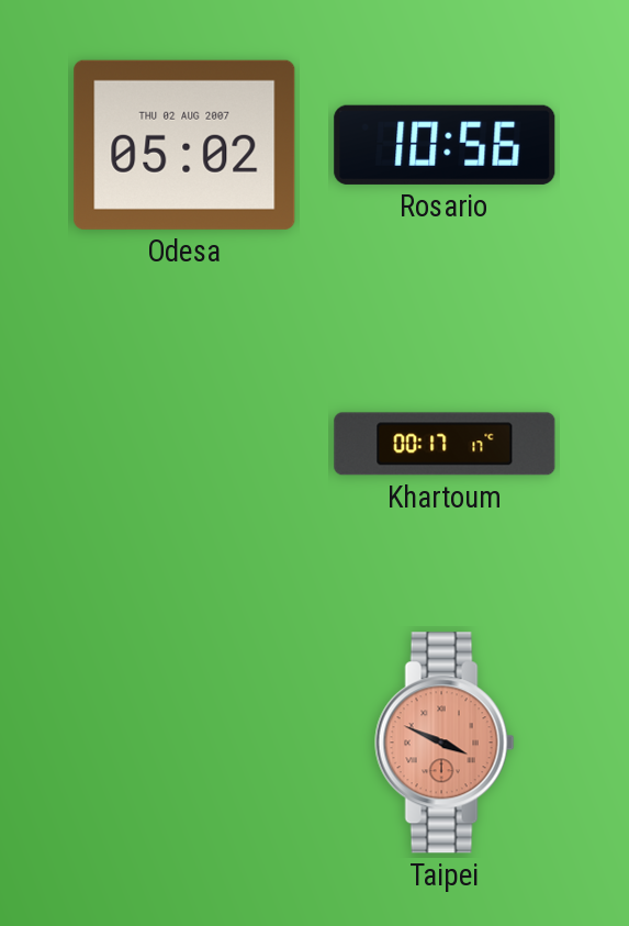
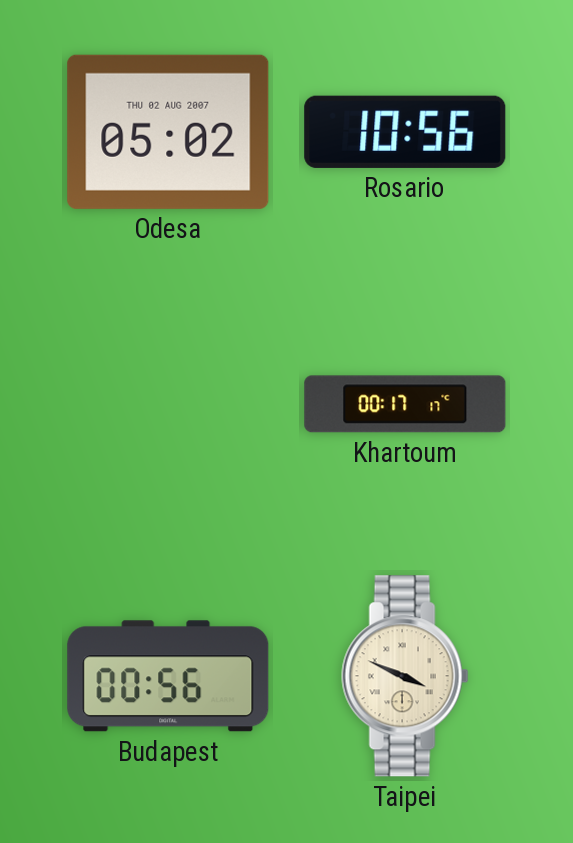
Budapest: none -> 00:56 (168, 676)
Taipei dial: salmon -> cream (405, 676)
